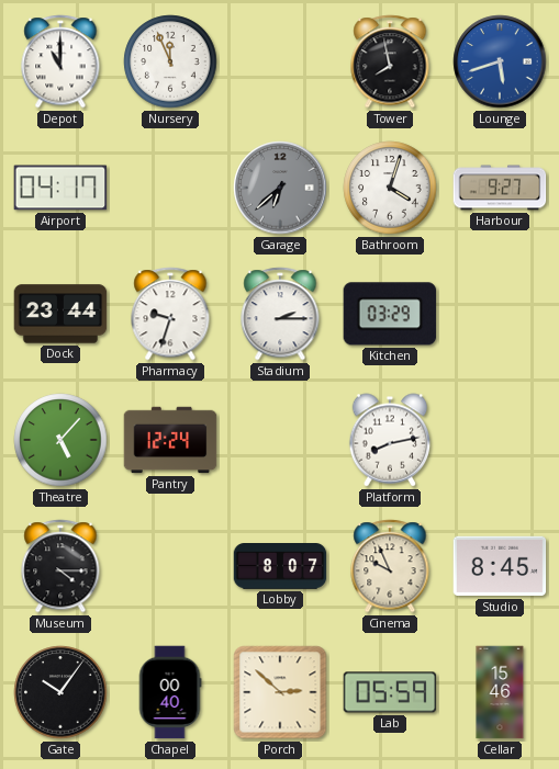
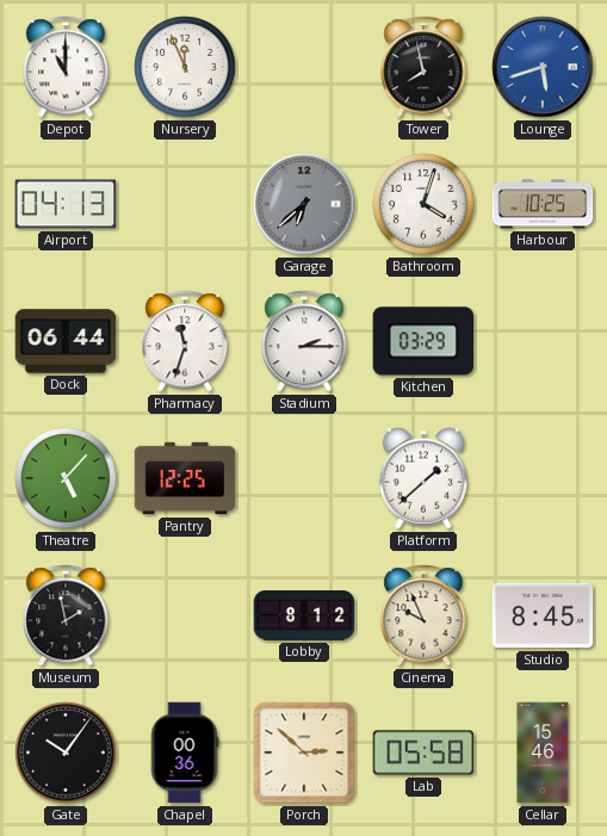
Airport: 04:17 -> 04:13 (66, 204)
Harbour: 9:27 -> 10:25 (543, 204)
Dock: 23:44 -> 06:44 (66, 341)
Pharmacy: 9:33 -> 11:33 (185, 341)
Pantry: 12:24 -> 12:25 (185, 478)
Platform: 8:13 -> 1:38 (423, 478)
Museum: 4:15 -> 1:58 (66, 615)
Lobby: 8:07 -> 8:12 (304, 615)
Chapel: 00:40 -> 00:36 (185, 753)
Lab: 05:59 -> 05:58 (423, 753)
